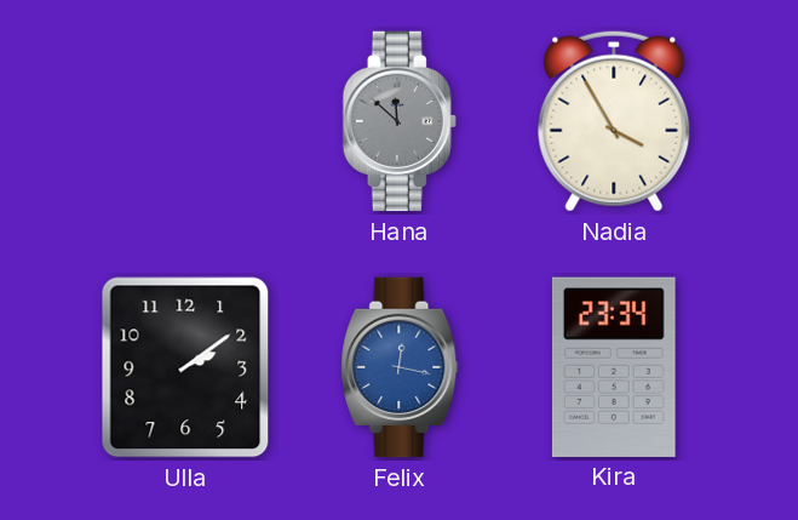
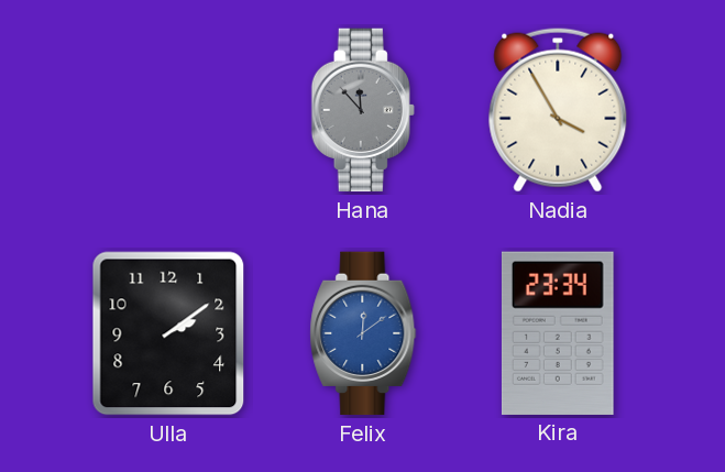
Hana: 11:52 -> 11:53 (363, 110)
Felix: 12:17 -> 12:09 (363, 333)
